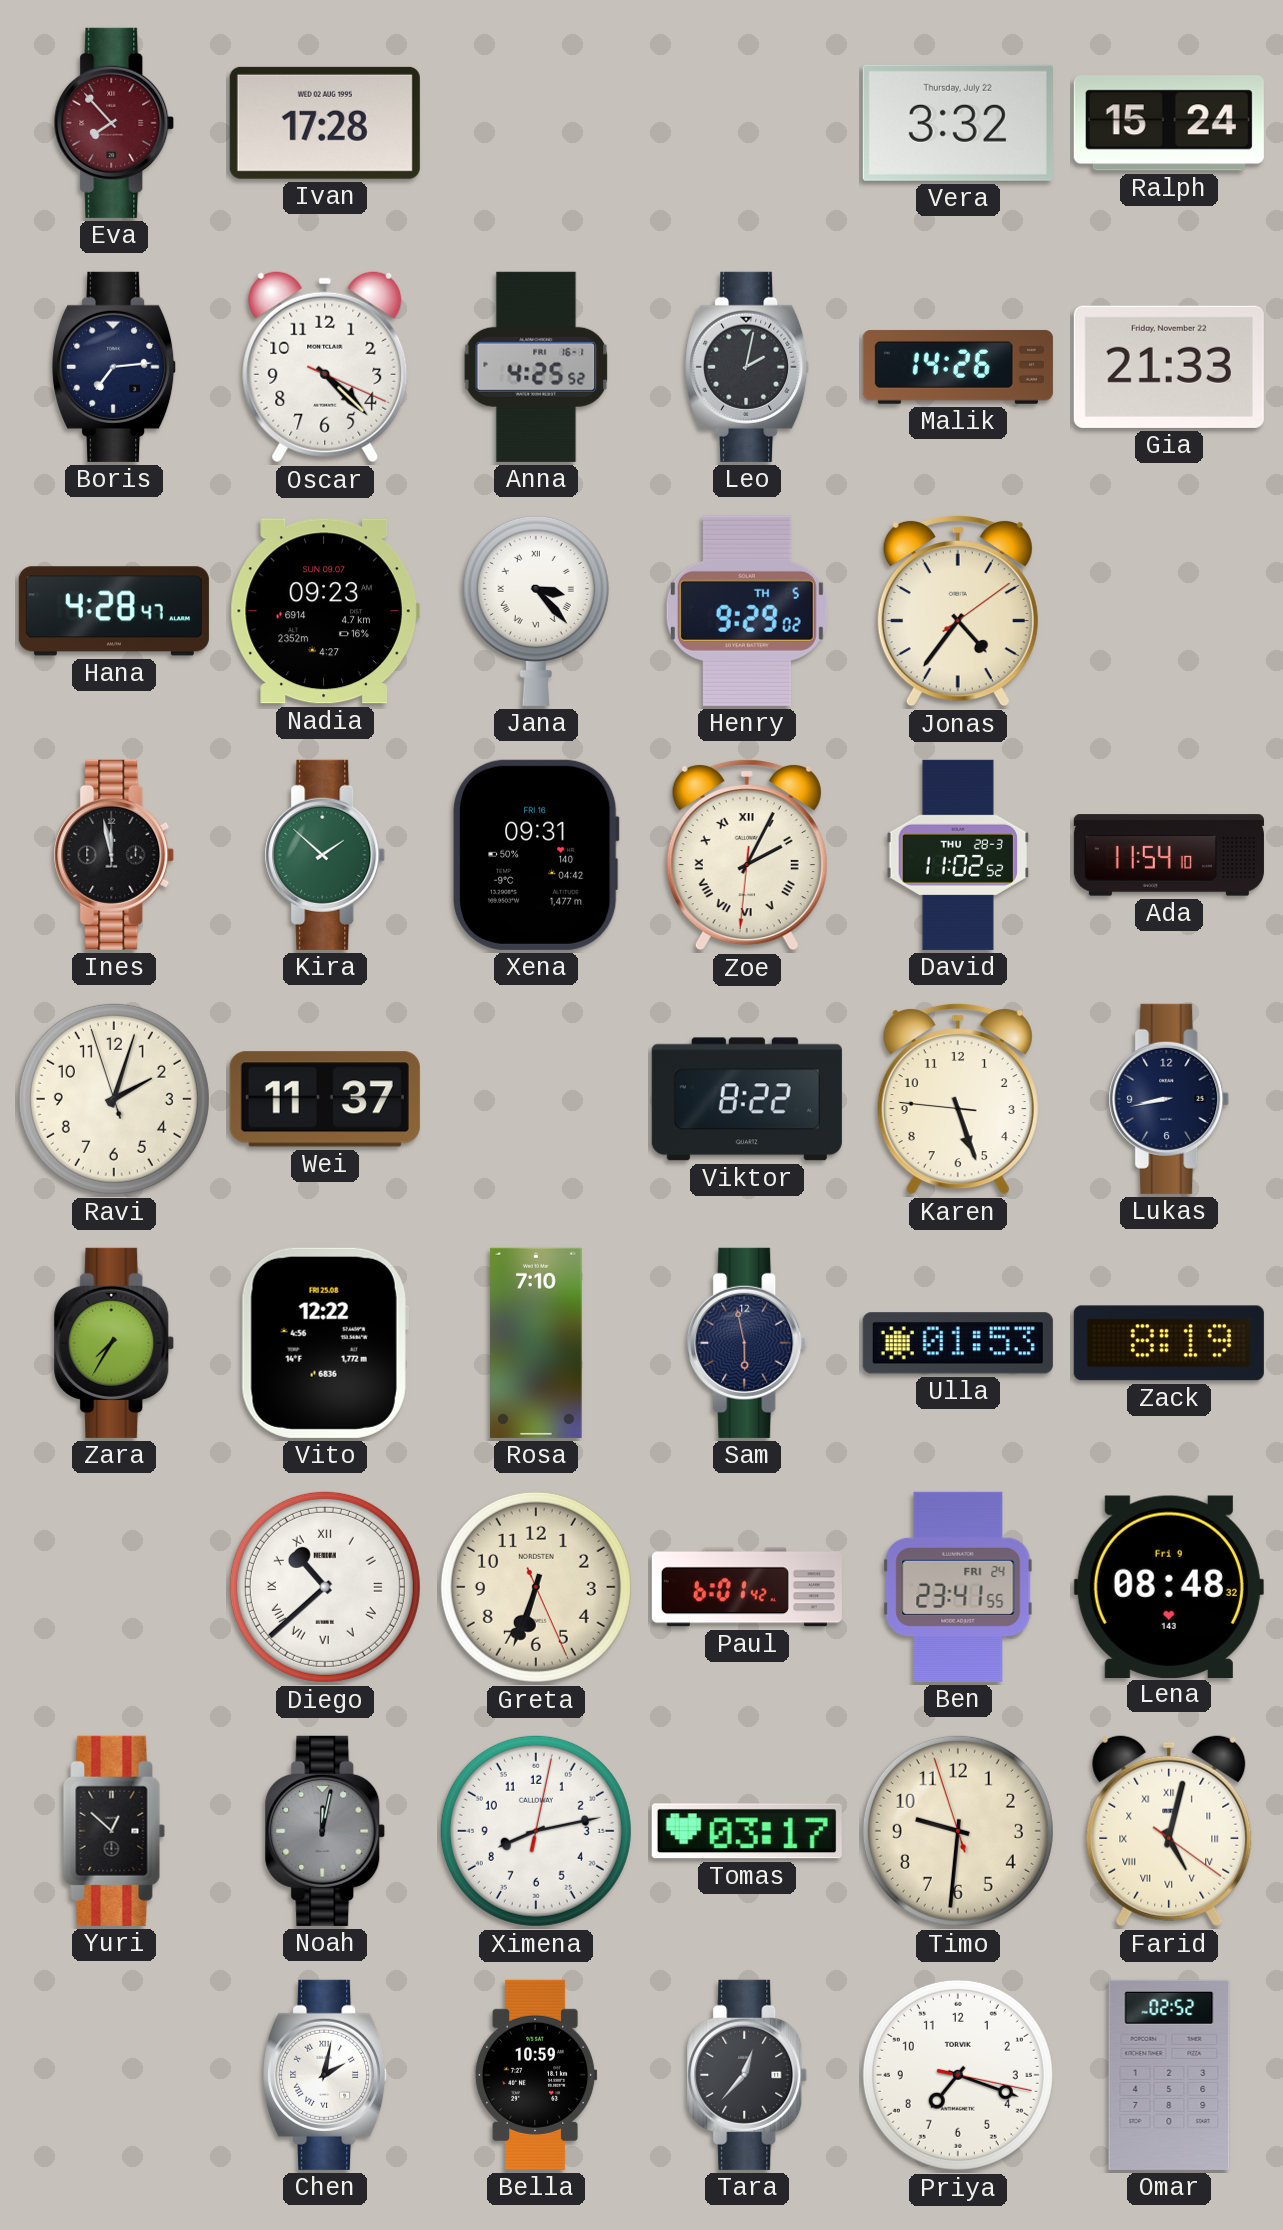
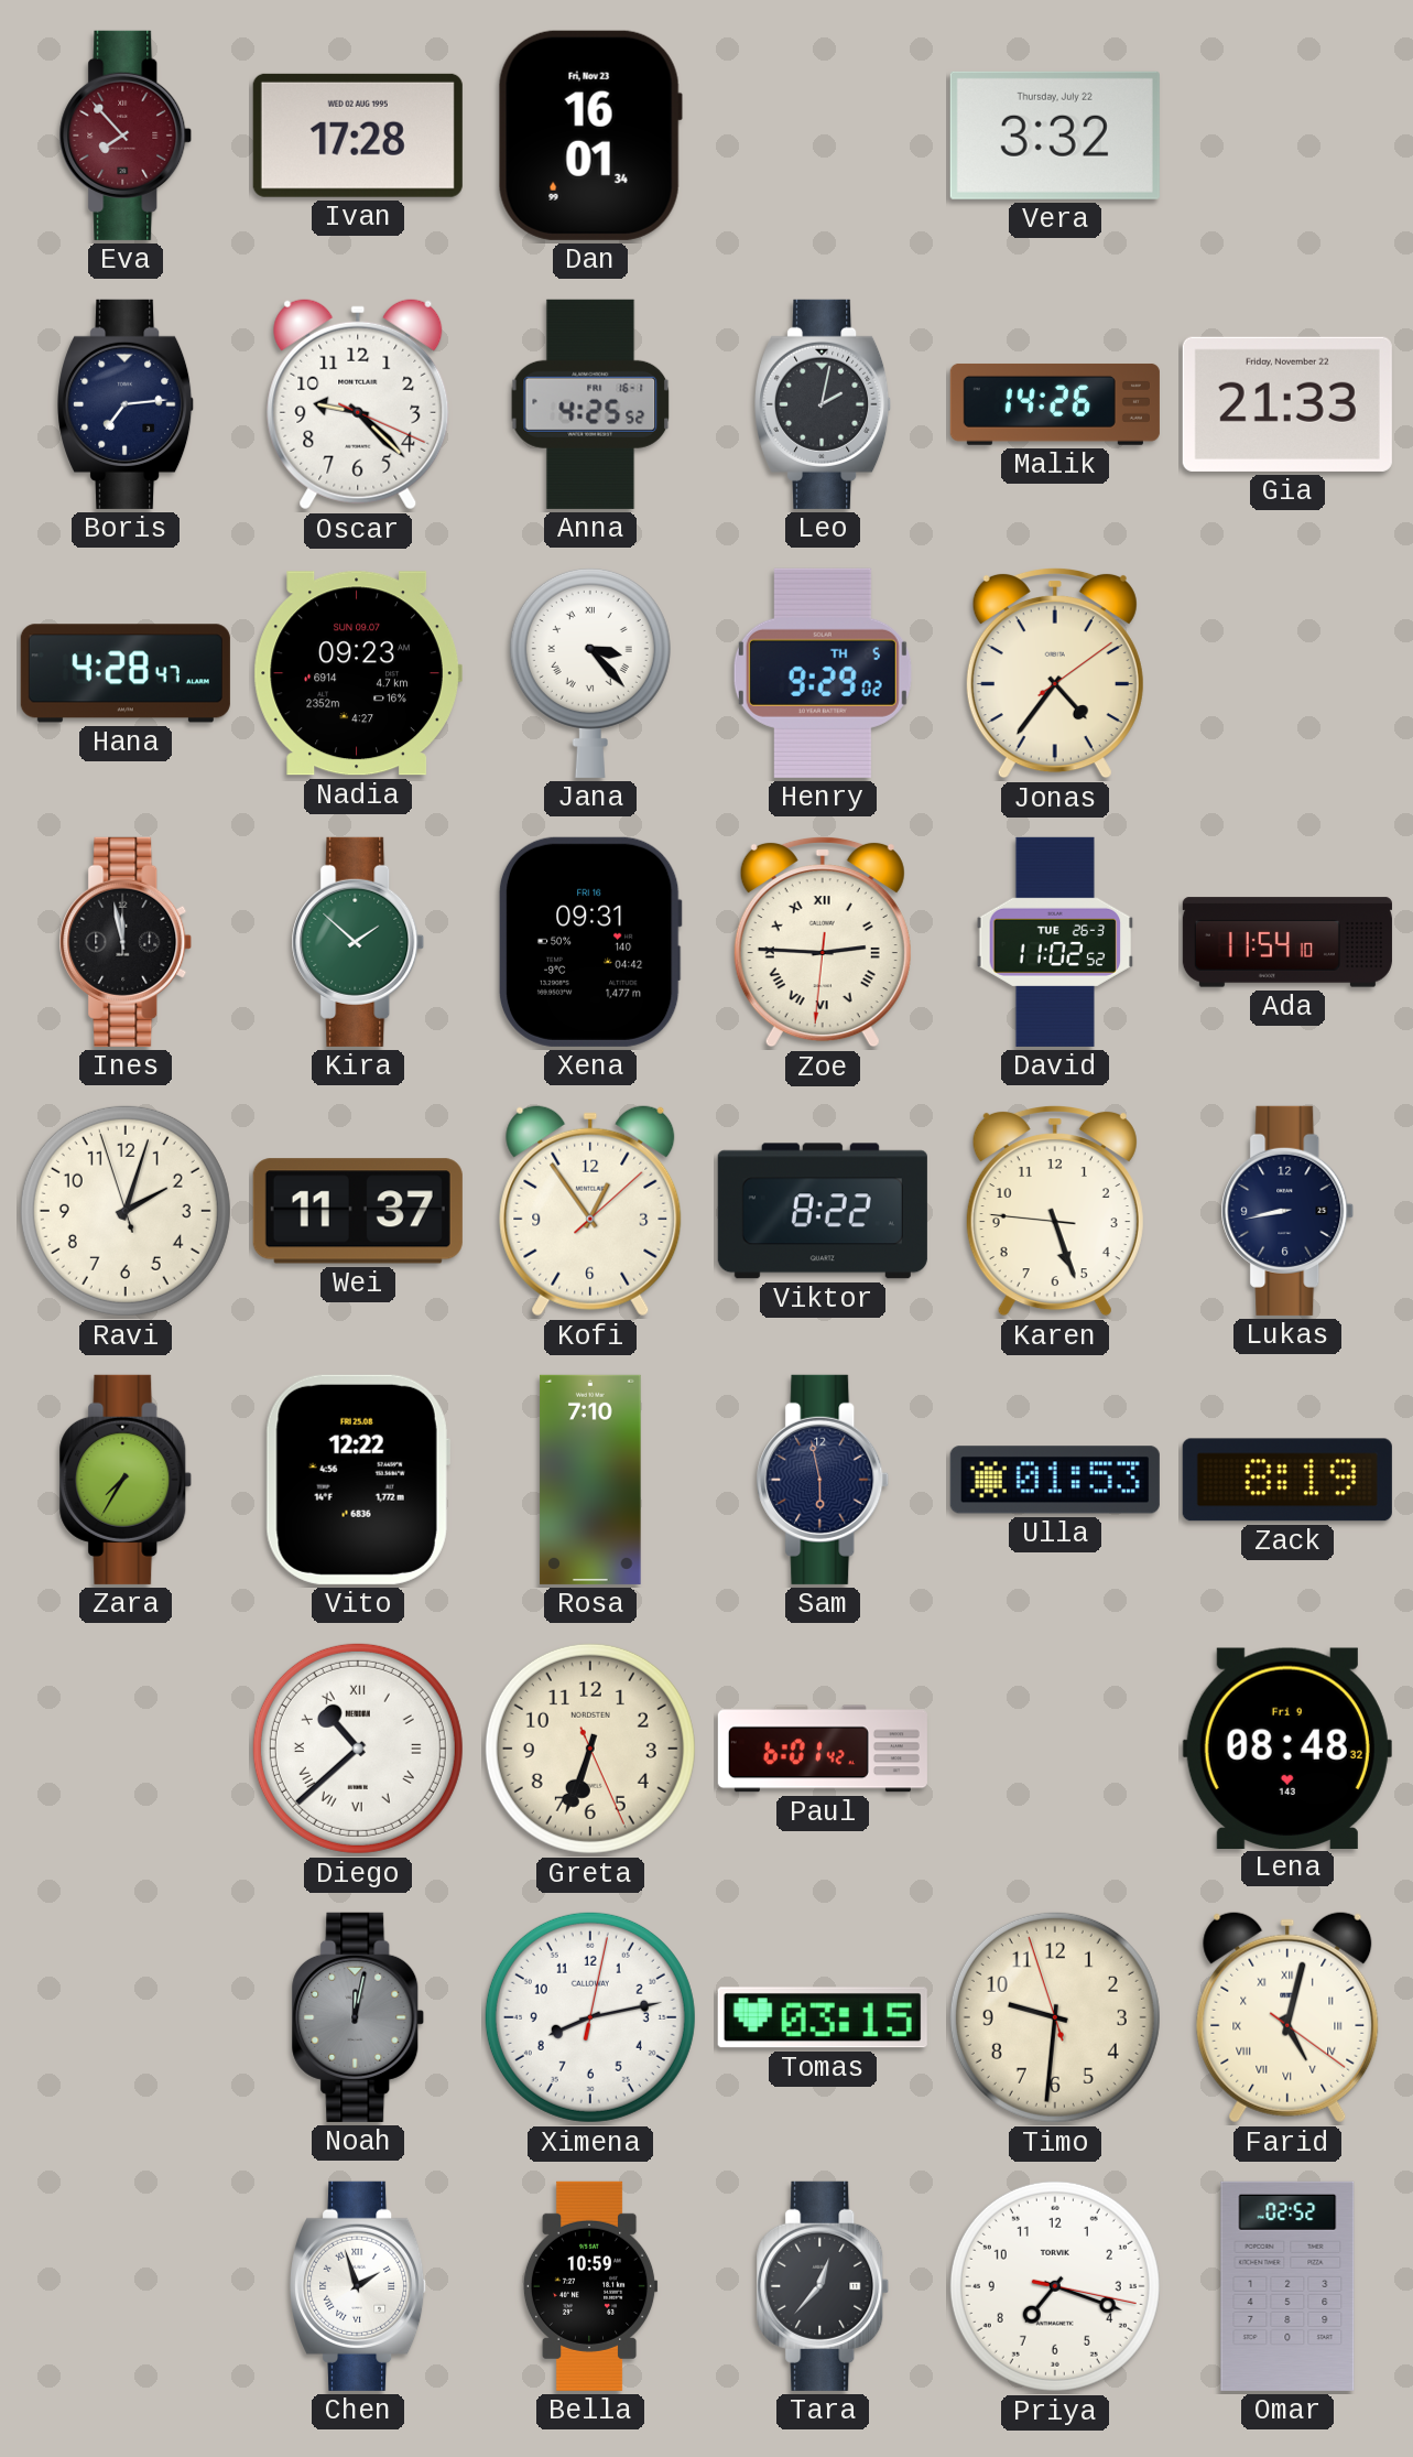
Dan: none -> 16:01 (590, 136)
Ralph: 15:24 -> none (1169, 123)
Oscar: 4:22 -> 9:22 (358, 404)
Zoe: 2:04 -> 2:45 (823, 942)
David date: THU 28-3 -> TUE 26-3 (1055, 942)
Kofi: none -> 12:54 (590, 1211)
Ben: 23:41 -> none (958, 1587)
Yuri: 12:52 -> none (114, 1831)
Tomas: 03:17 -> 03:15 (823, 2017)
Chen: 2:02 -> 1:57 (359, 2286)
